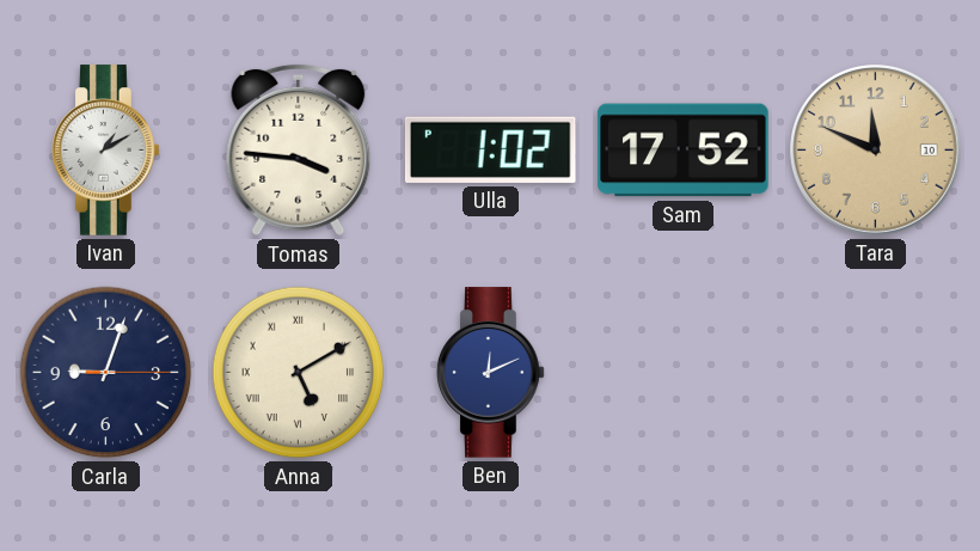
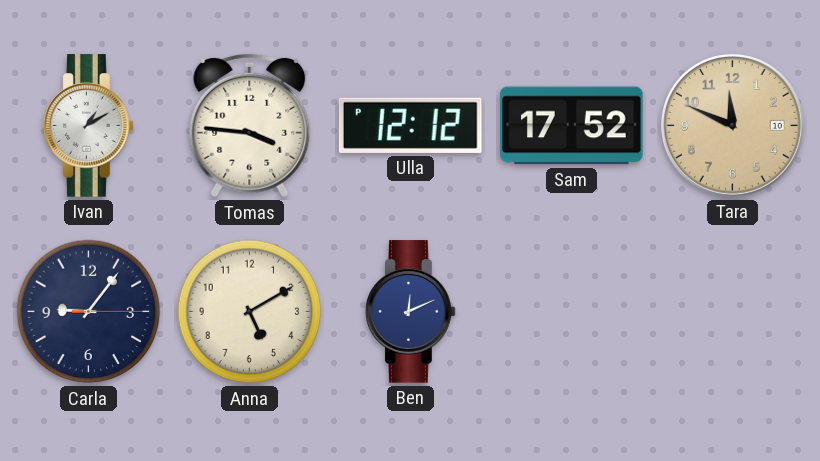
Ulla: 1:02 -> 12:12 (410, 125)
Carla: 9:03 -> 9:06 (89, 312)
Anna numerals: Roman -> Arabic (250, 312)
